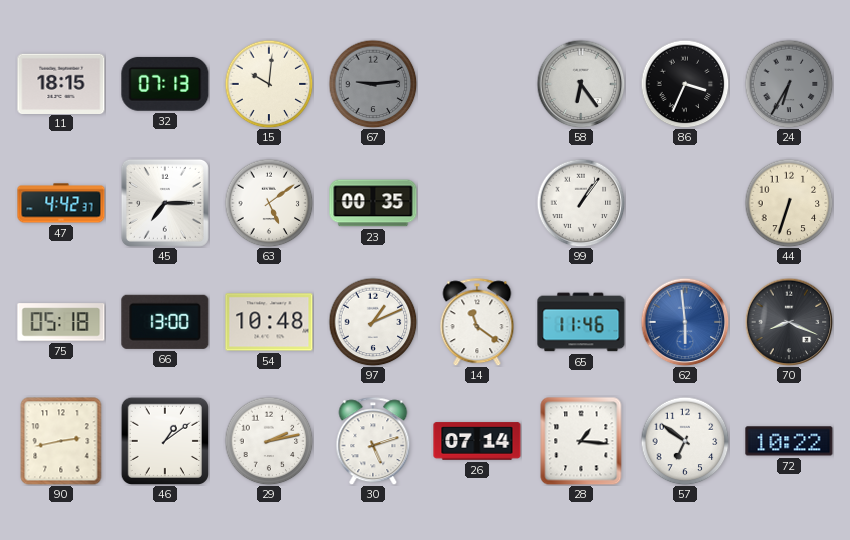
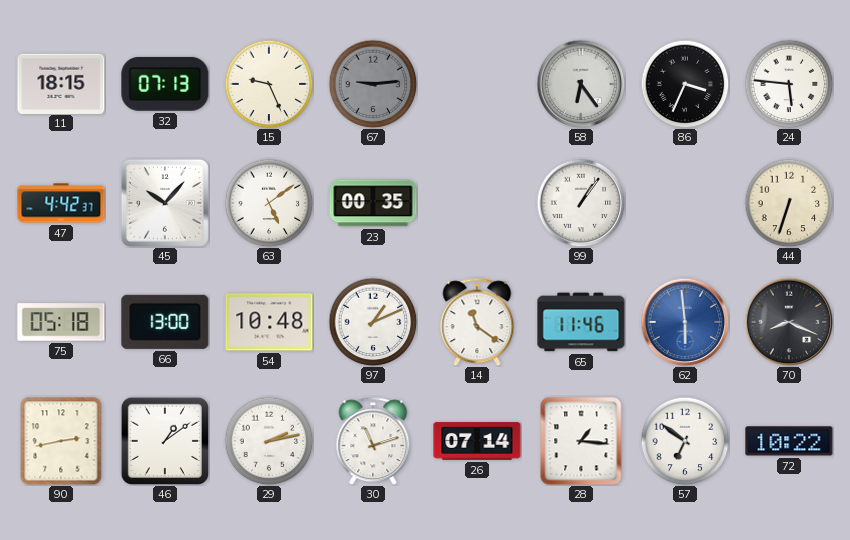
15: 10:01 -> 9:26 (269, 84)
24: 6:35 -> 5:46 (789, 84)
24 dial: grey -> white (789, 84)
45: 7:15 -> 10:07 (165, 203)
30: 5:12 -> 11:12 (373, 441)
